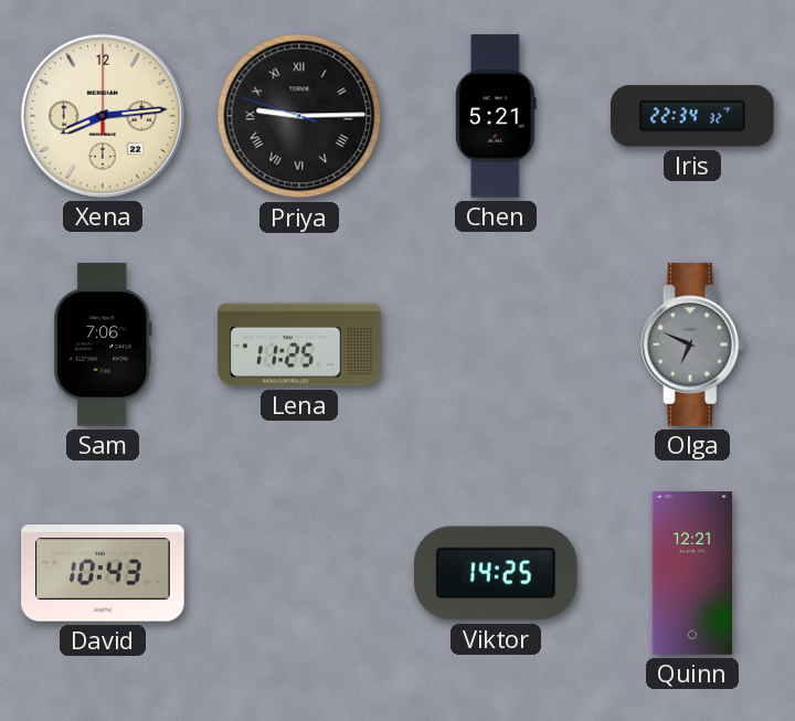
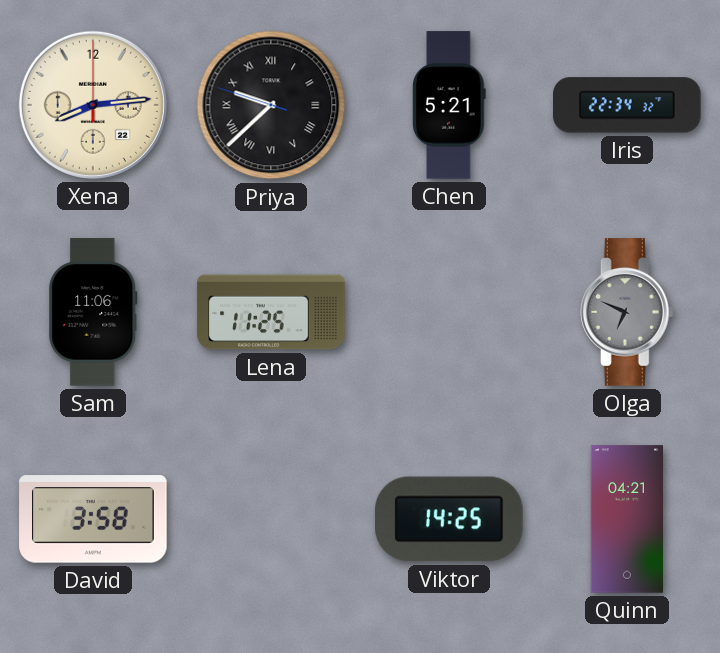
Priya: 9:14 -> 9:37 (271, 105)
Sam: 7:06 -> 11:06 (93, 312)
David: 10:43 -> 3:58 (93, 519)
Quinn: 12:21 -> 04:21 (626, 519)
